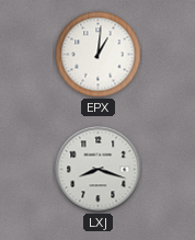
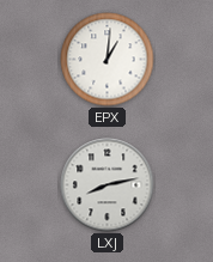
LXJ: 8:18 -> 8:13 (108, 185)
